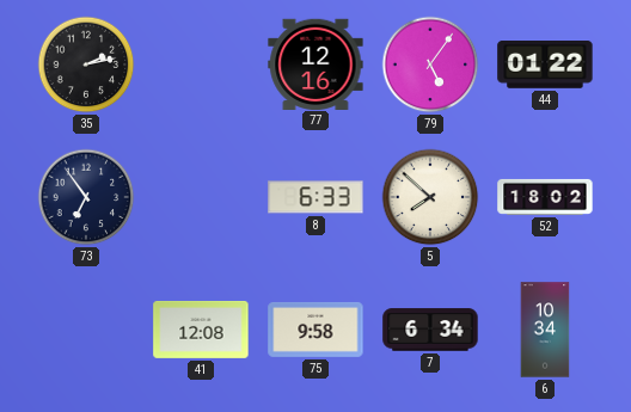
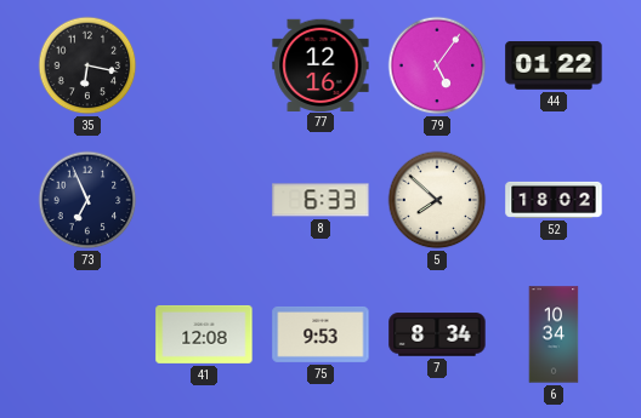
35: 2:13 -> 6:17 (87, 65)
73: 6:54 -> 6:56 (87, 200)
75: 9:58 -> 9:53 (320, 334)
7: 6:34 -> 8:34 (437, 334)
